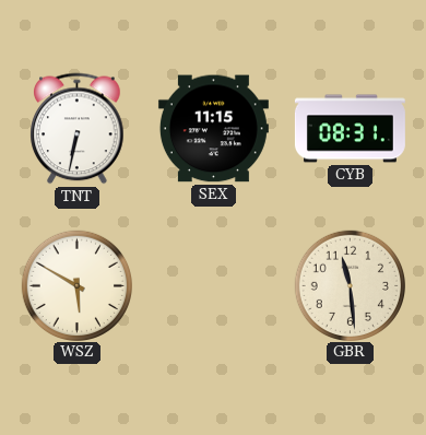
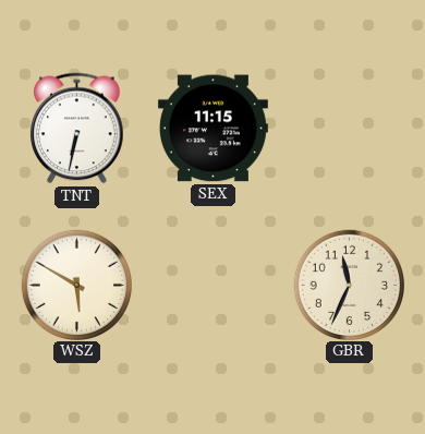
CYB: 08:31 -> none (350, 129)
GBR: 11:29 -> 11:34 (349, 285)
